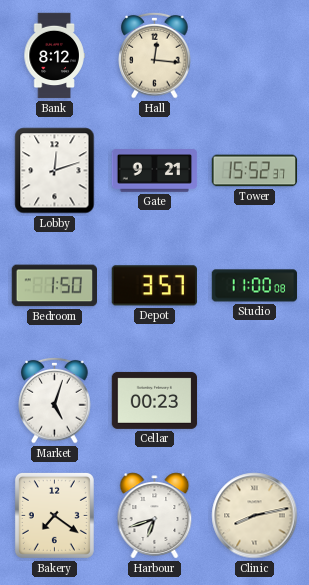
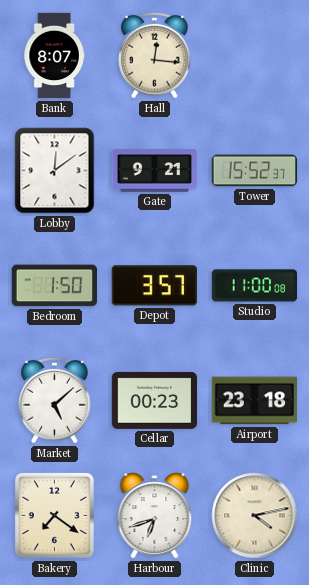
Bank: 8:12 -> 8:07 (54, 56)
Lobby: 12:12 -> 12:09 (55, 171)
Market: 5:03 -> 5:08 (55, 400)
Airport: none -> 23:18 (254, 401)
Clinic: 8:13 -> 4:13 (255, 516)
